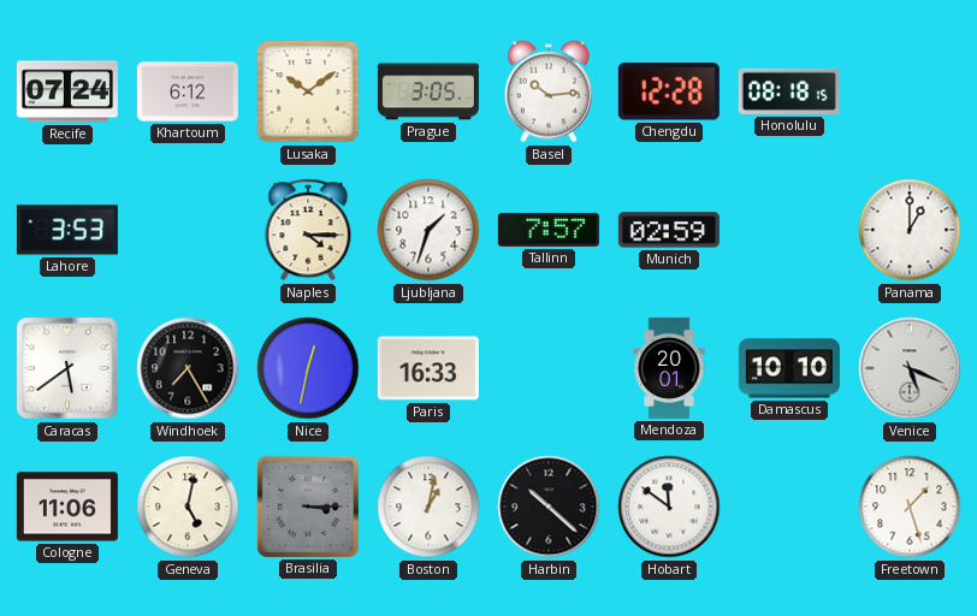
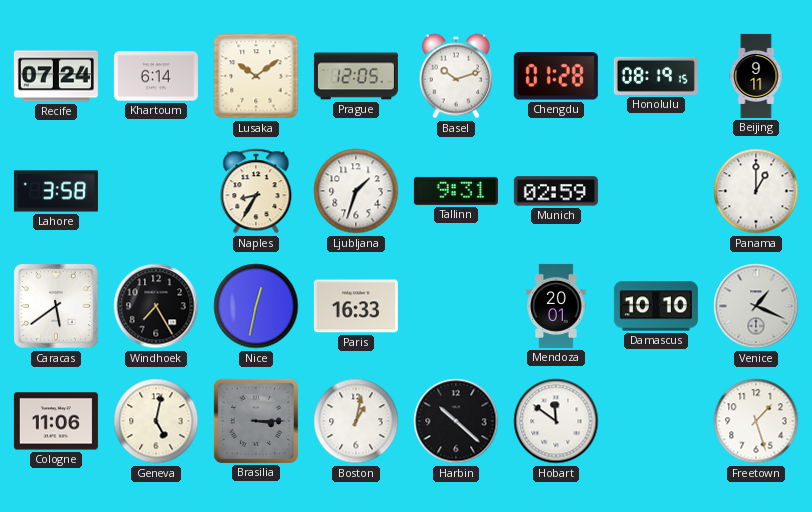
Khartoum: 6:12 -> 6:14 (156, 76)
Prague: 3:05 -> 12:05 (356, 76)
Basel: 10:14 -> 10:12 (456, 76)
Chengdu: 12:28 -> 01:28 (556, 76)
Honolulu: 08:18 -> 08:19 (656, 76)
Beijing: none -> 9:11 (756, 76)
Lahore: 3:53 -> 3:58 (56, 191)
Naples: 4:15 -> 8:35 (256, 191)
Tallinn: 7:57 -> 9:31 (456, 191)
Venice: 5:19 -> 1:19 (756, 306)
